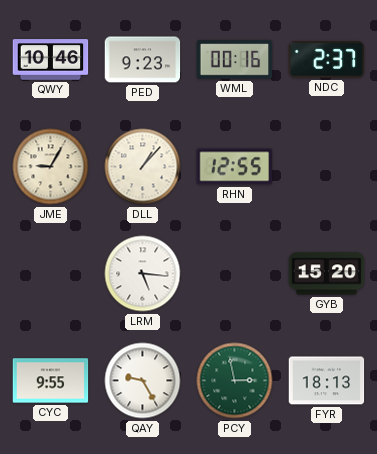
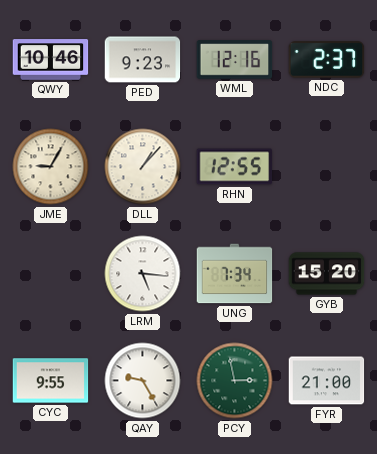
WML: 00:16 -> 12:16 (235, 60)
UNG: none -> 7:34 (235, 274)
FYR: 18:13 -> 21:00 (327, 381)
